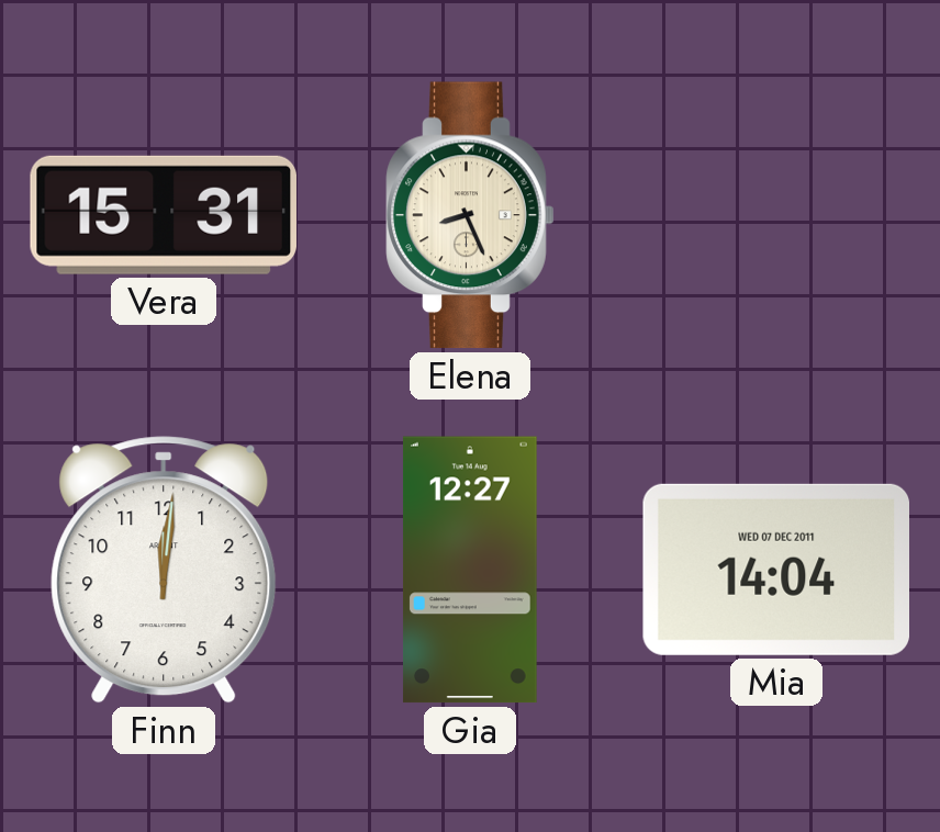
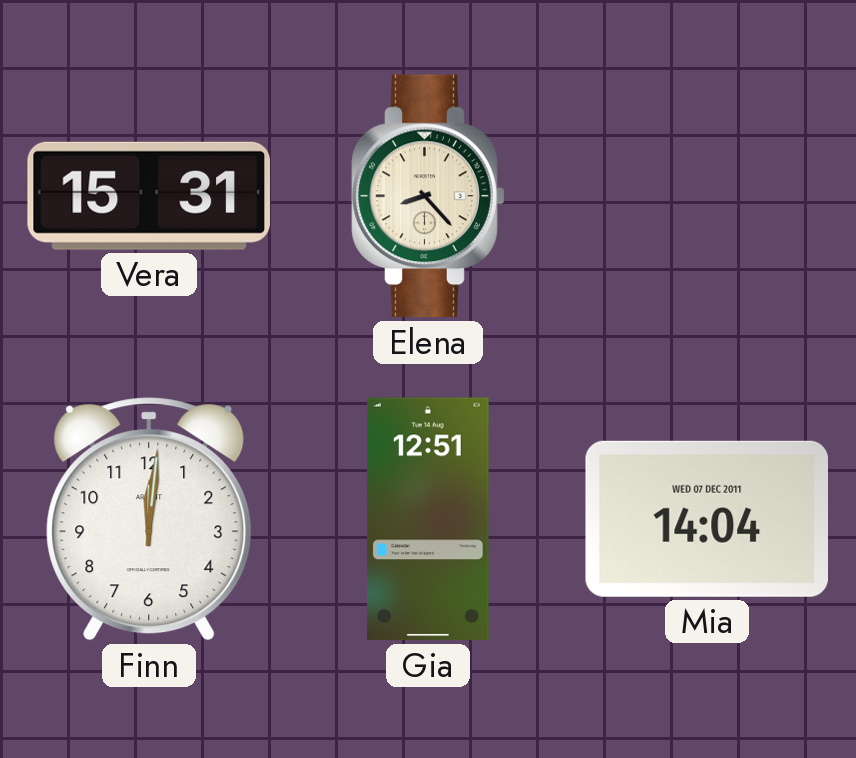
Elena: 8:26 -> 8:23 (428, 196)
Gia: 12:27 -> 12:51 (428, 519)
